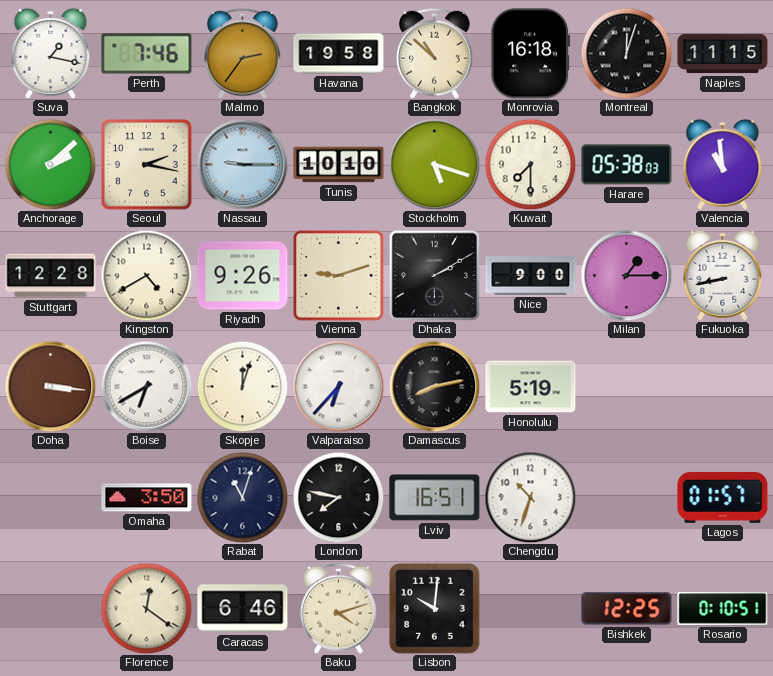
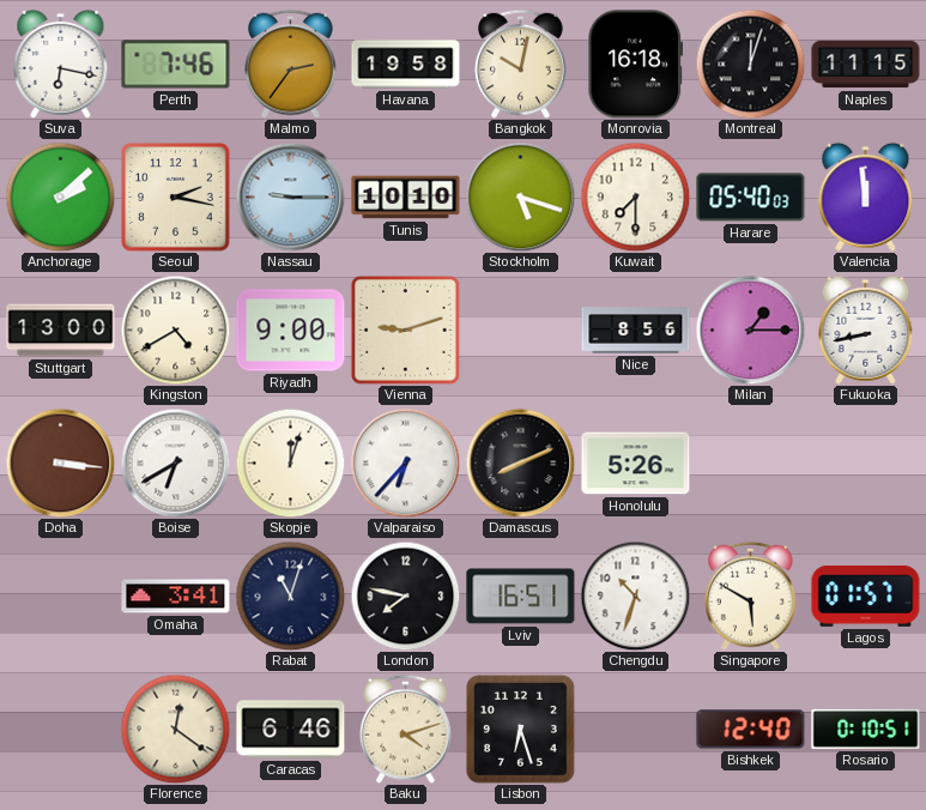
Suva: 1:17 -> 6:17 (61, 64)
Bangkok: 10:52 -> 10:02 (521, 64)
Harare: 05:38 -> 05:40 (751, 198)
Valencia: 10:59 -> 11:59 (866, 197)
Stuttgart: 12:28 -> 13:00 (61, 331)
Riyadh: 9:26 -> 9:00 (291, 331)
Dhaka: 2:10 -> none (434, 275)
Nice: 9:00 -> 8:56 (636, 331)
Damascus: 8:13 -> 8:11 (520, 463)
Honolulu: 5:19 -> 5:26 (636, 464)
Omaha: 3:50 -> 3:41 (176, 597)
Singapore: none -> 5:50 (751, 596)
Lisbon: 10:01 -> 6:27 (520, 729)
Bishkek: 12:25 -> 12:40 (751, 730)
